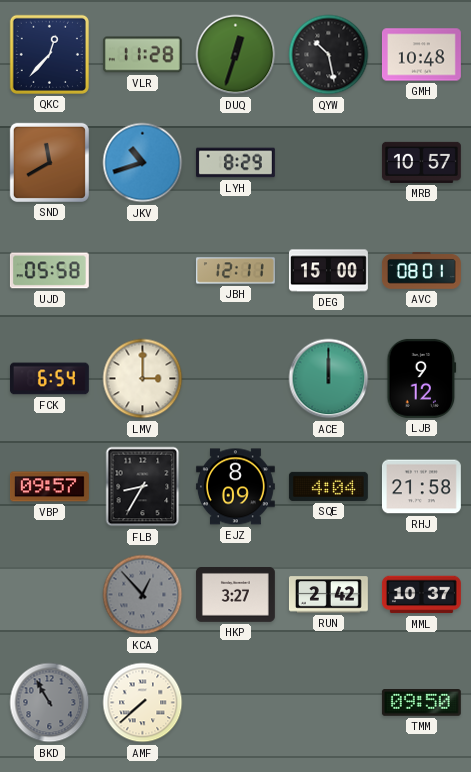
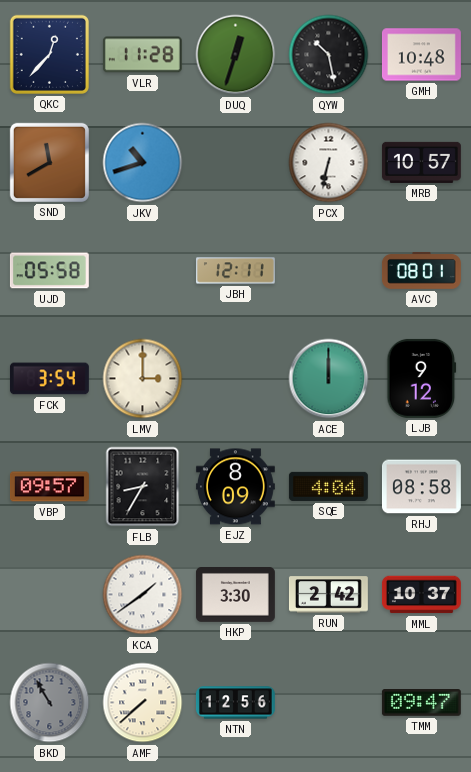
LYH: 8:29 -> none (235, 163)
PCX: none -> 6:32 (329, 163)
DEG: 15:00 -> none (328, 271)
FCK: 6:54 -> 3:54 (49, 379)
RHJ: 21:58 -> 08:58 (421, 487)
KCA: 12:53 -> 1:39 (143, 595)
KCA dial: grey -> white (143, 595)
HKP: 3:27 -> 3:30 (235, 595)
NTN: none -> 12:56 (235, 703)
TMM: 09:50 -> 09:47 (421, 703)
